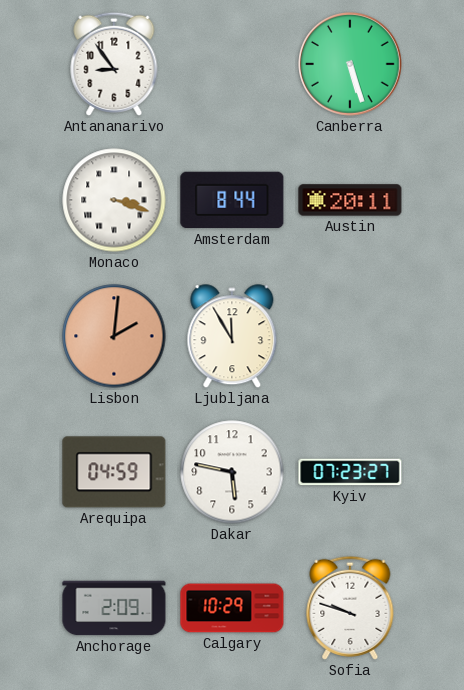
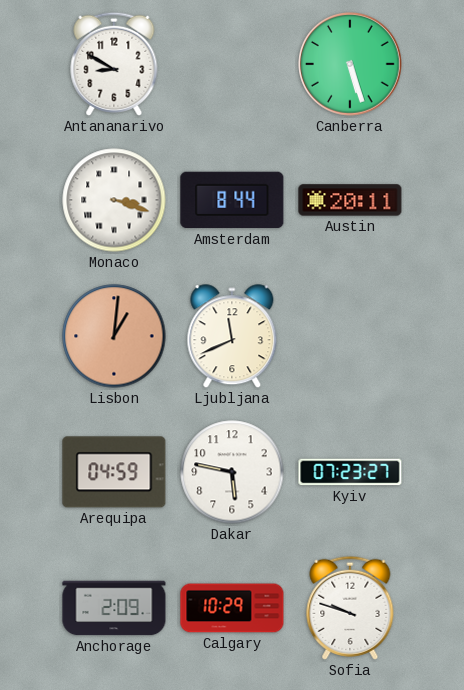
Antananarivo: 8:54 -> 8:50 (114, 64)
Lisbon: 2:01 -> 1:01 (114, 336)
Ljubljana: 11:55 -> 11:41 (232, 337)
